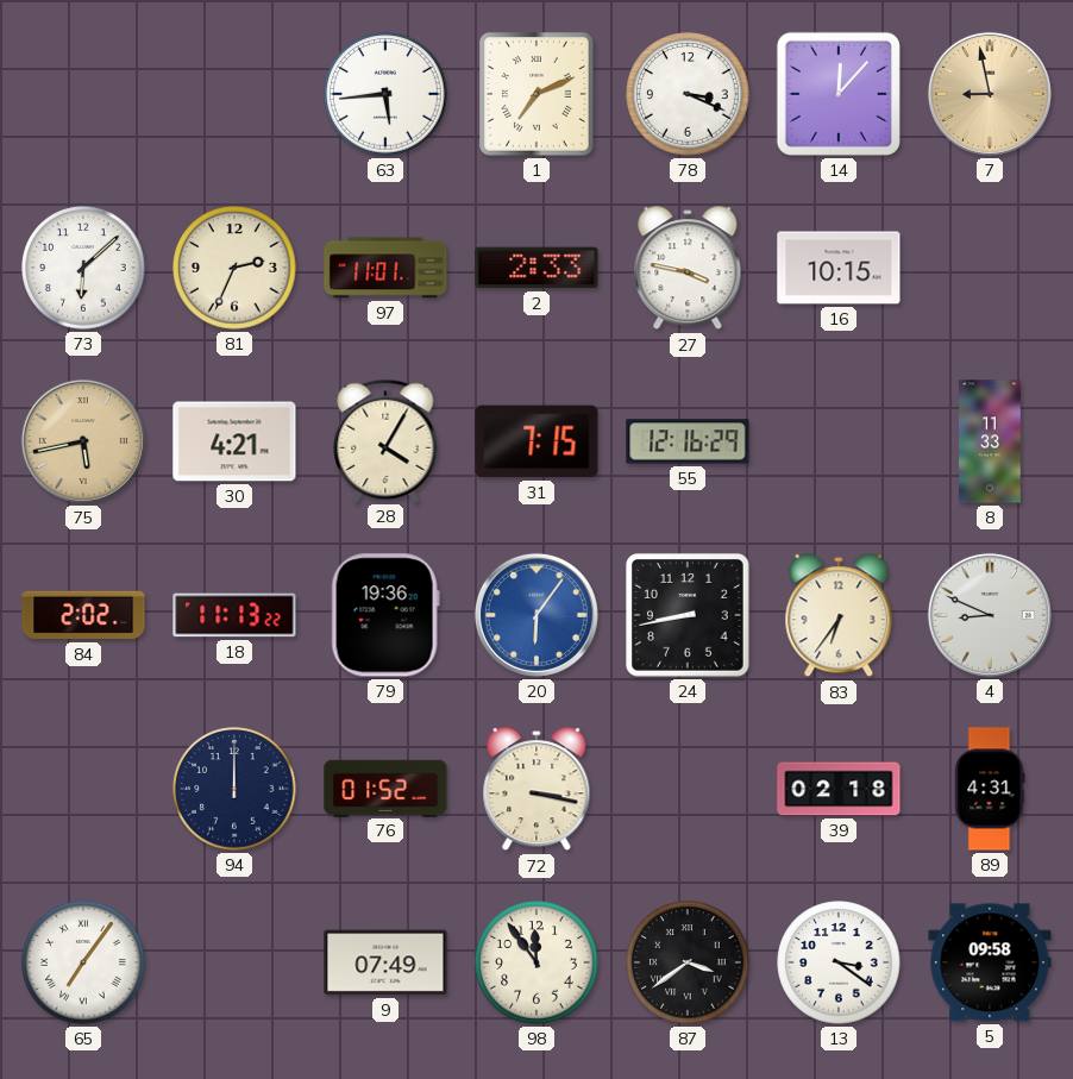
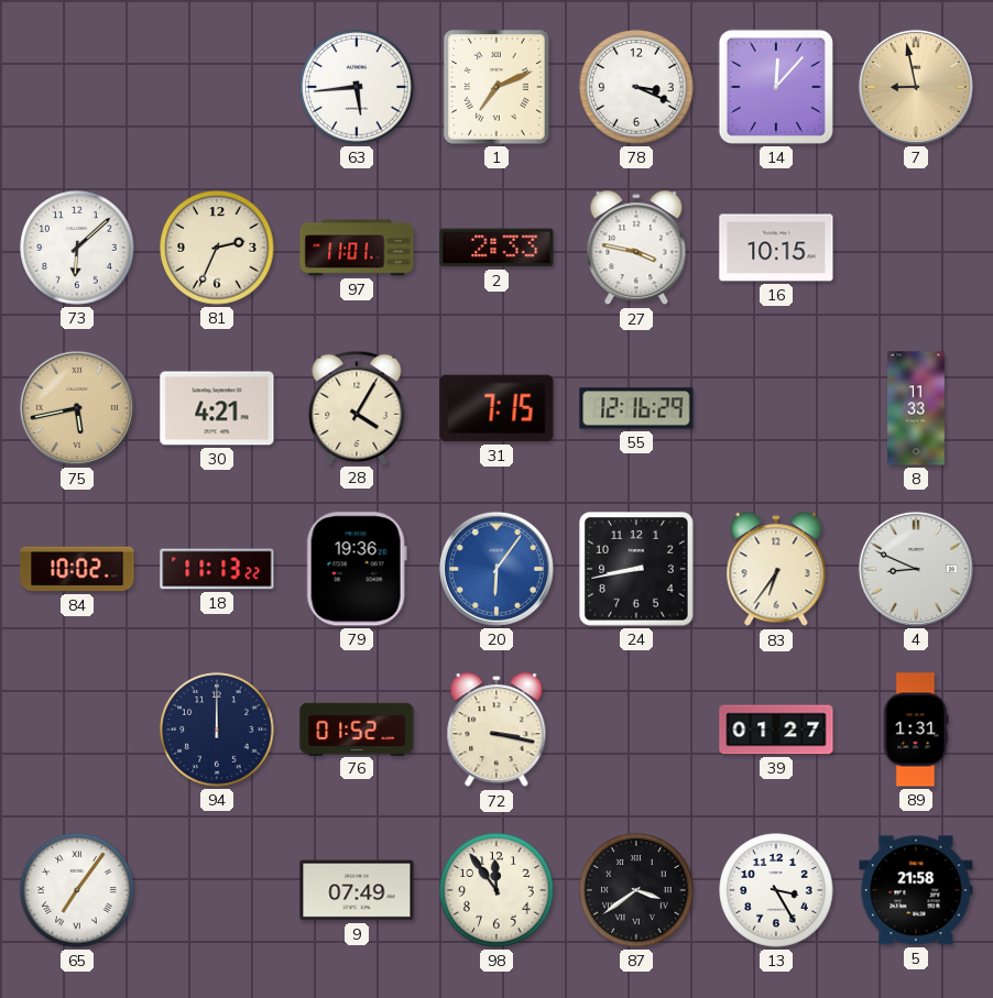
84: 2:02 -> 10:02 (77, 569)
39: 02:18 -> 01:27 (776, 730)
89: 4:31 -> 1:31 (916, 730)
13: 3:21 -> 3:25 (776, 890)
5: 09:58 -> 21:58 (916, 890)
